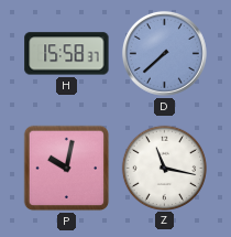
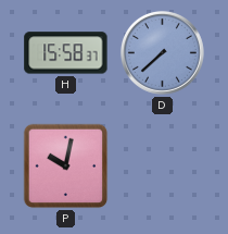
Z: 11:17 -> none (164, 168)
